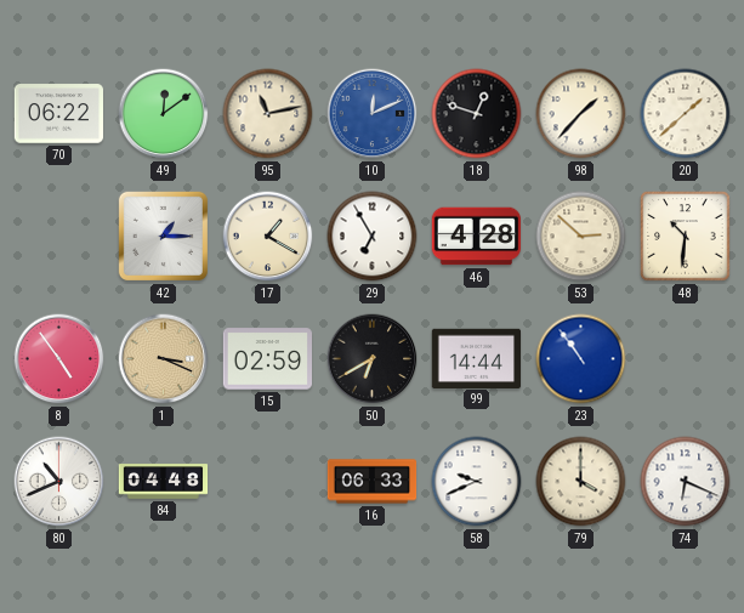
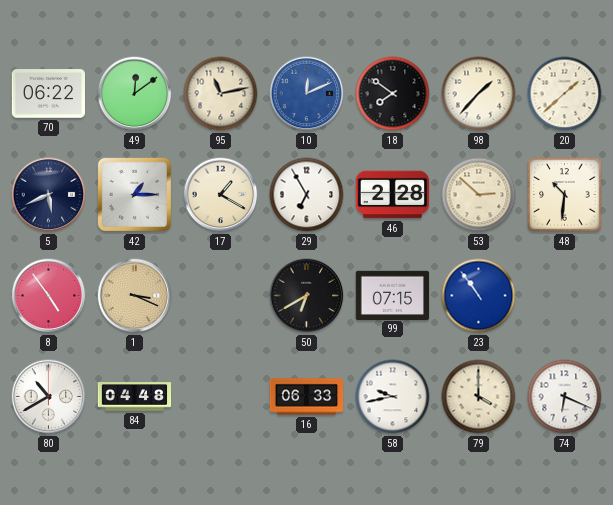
18: 12:48 -> 7:51 (393, 94)
5: none -> 5:41 (49, 195)
46: 4:28 -> 2:28 (393, 195)
15: 02:59 -> none (268, 359)
99: 14:44 -> 07:15 (393, 295)
80: 10:41 -> 10:40 (49, 397)
58: 9:41 -> 9:43 (393, 397)
